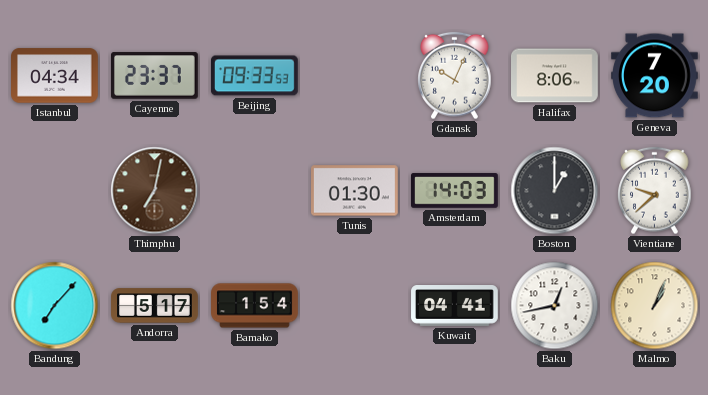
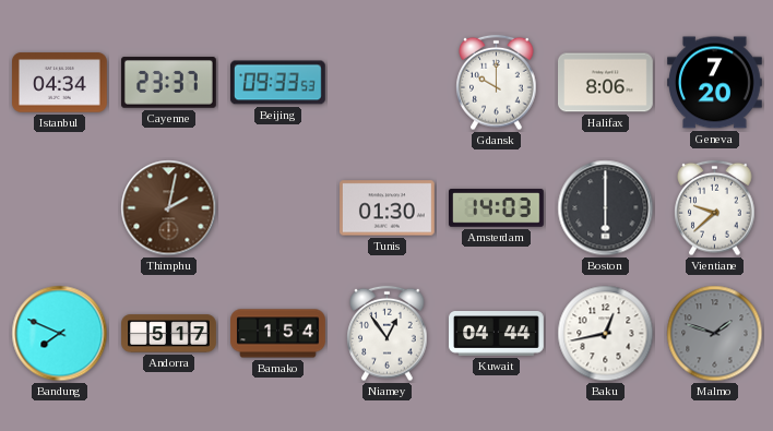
Gdansk: 10:04 -> 10:00 (497, 83)
Thimphu: 7:02 -> 2:02 (169, 208)
Boston: 1:00 -> 6:00 (606, 208)
Bandung: 7:07 -> 7:49 (60, 334)
Niamey: none -> 12:54 (388, 334)
Kuwait: 04:41 -> 04:44 (497, 334)
Malmo: 1:04 -> 1:48 (715, 334)
Malmo dial: cream -> grey (715, 334)
